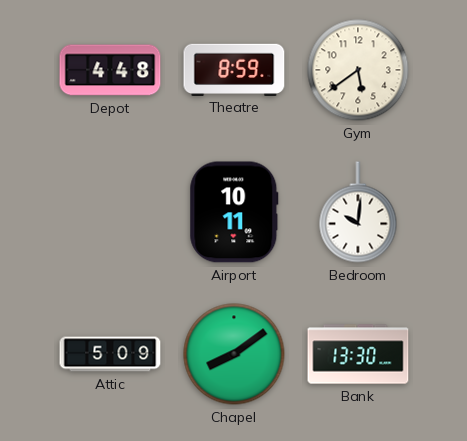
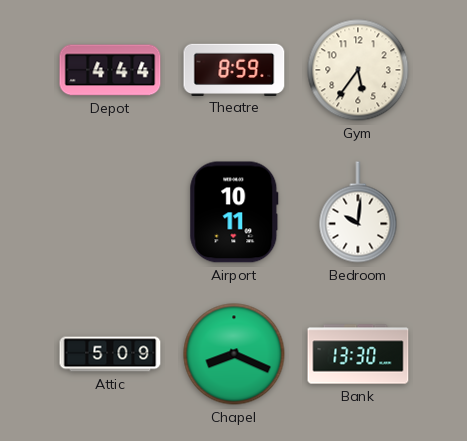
Depot: 4:48 -> 4:44 (110, 70)
Gym: 5:39 -> 5:36 (358, 70)
Chapel: 8:09 -> 8:19 (234, 354)
